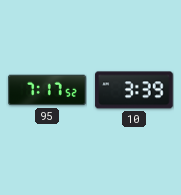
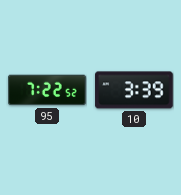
95: 7:17 -> 7:22 (47, 90)
